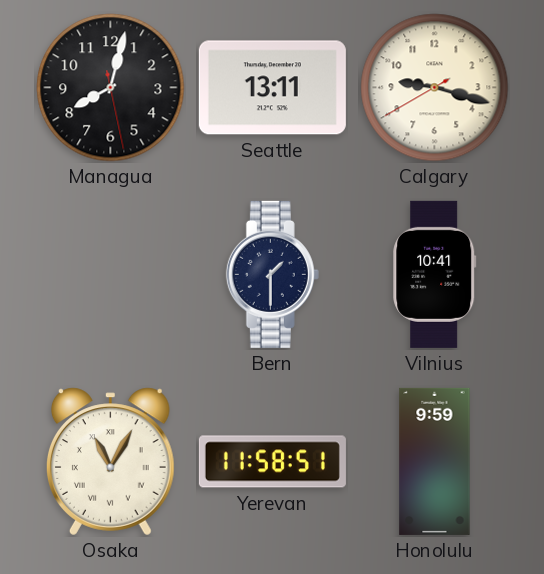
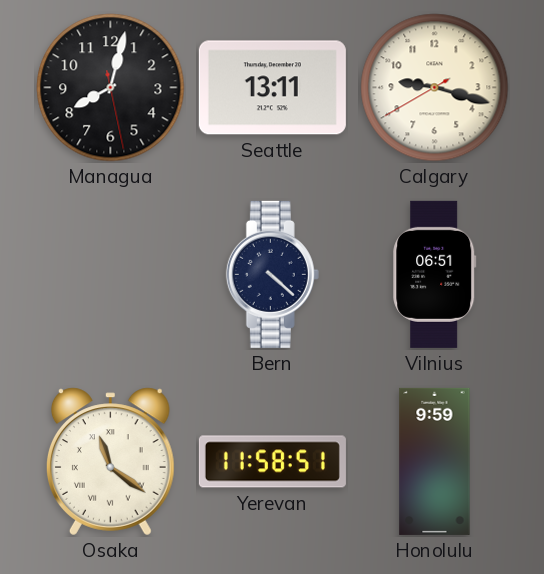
Bern: 1:30 -> 4:22 (272, 274)
Vilnius: 10:41 -> 06:51 (435, 274)
Osaka: 11:05 -> 11:21 (110, 462)
